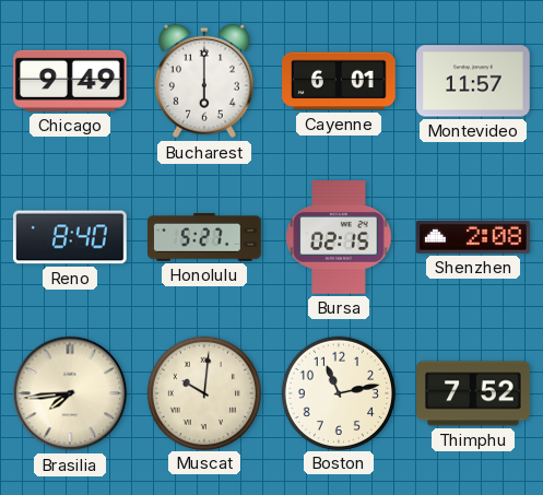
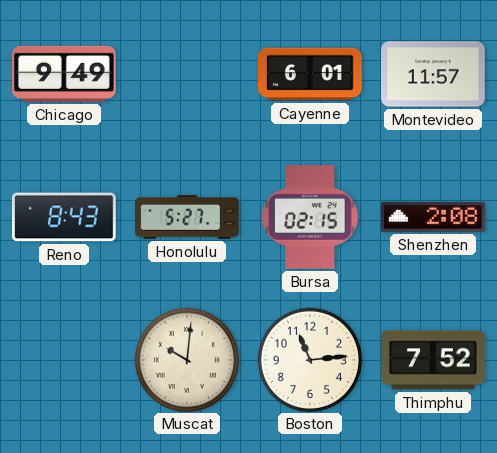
Bucharest: 6:00 -> none (204, 81)
Reno: 8:40 -> 8:43 (65, 217)
Brasilia: 7:44 -> none (70, 393)
Boston: 11:13 -> 11:14 (309, 359)
